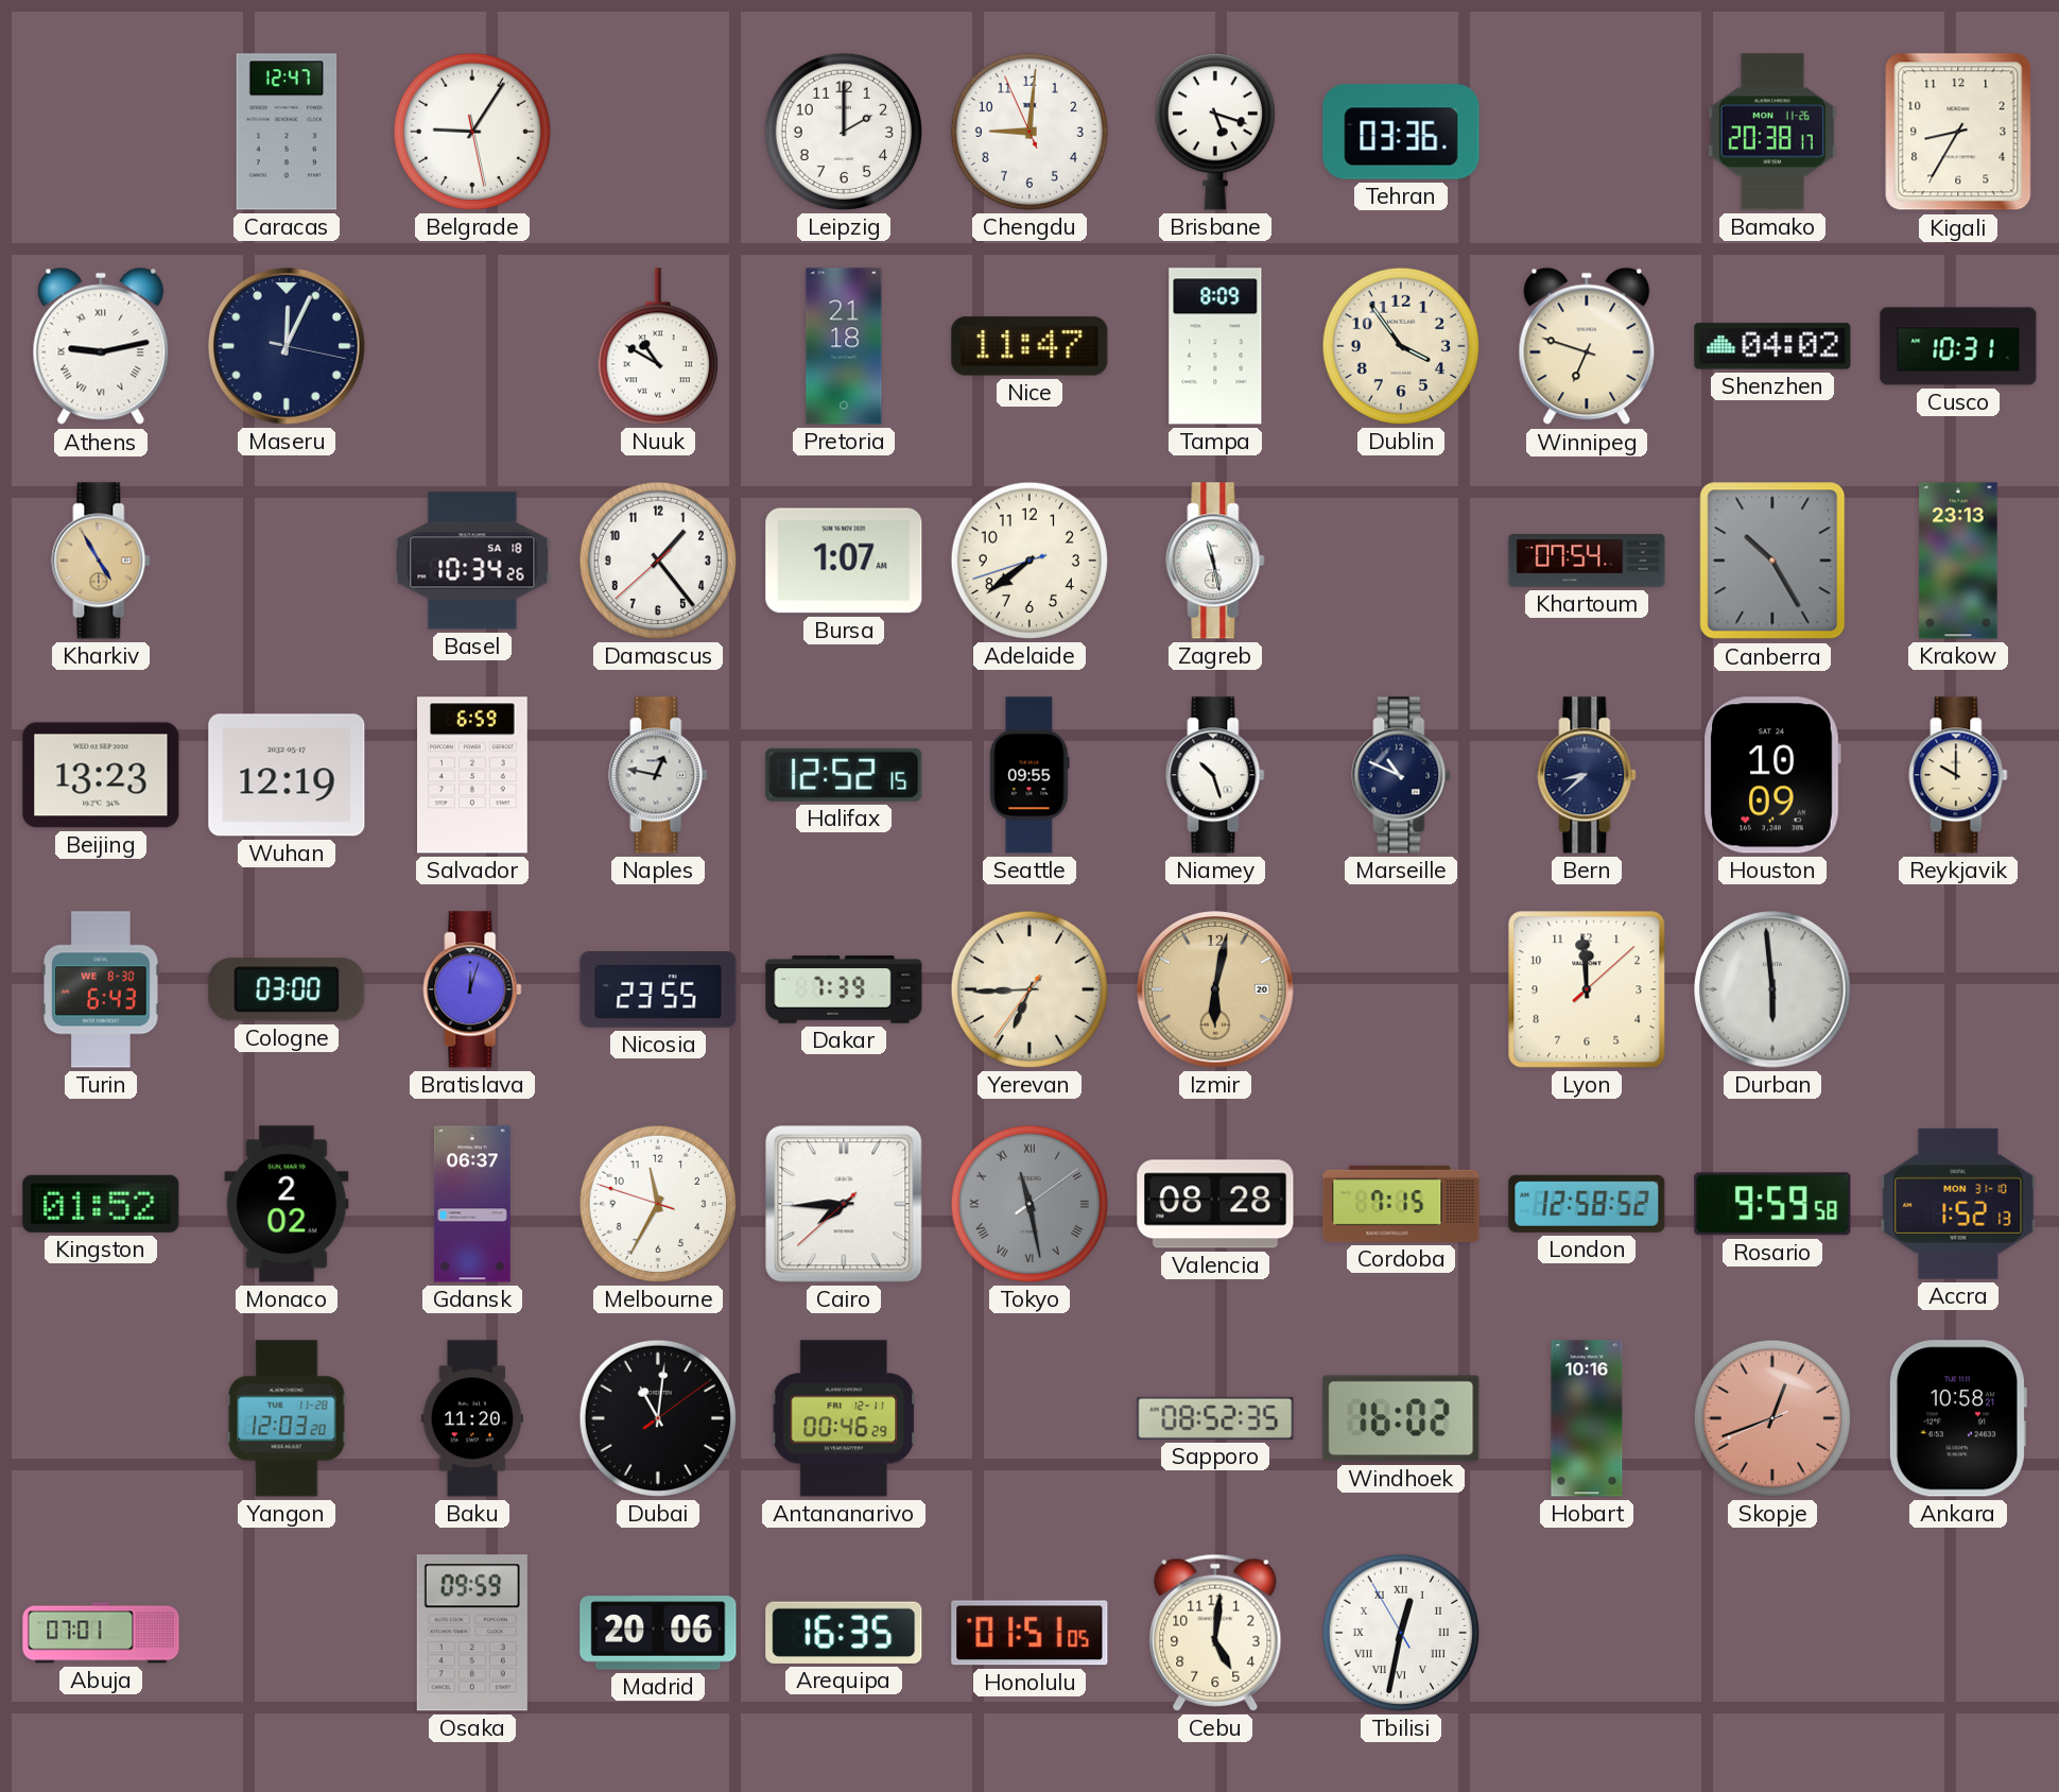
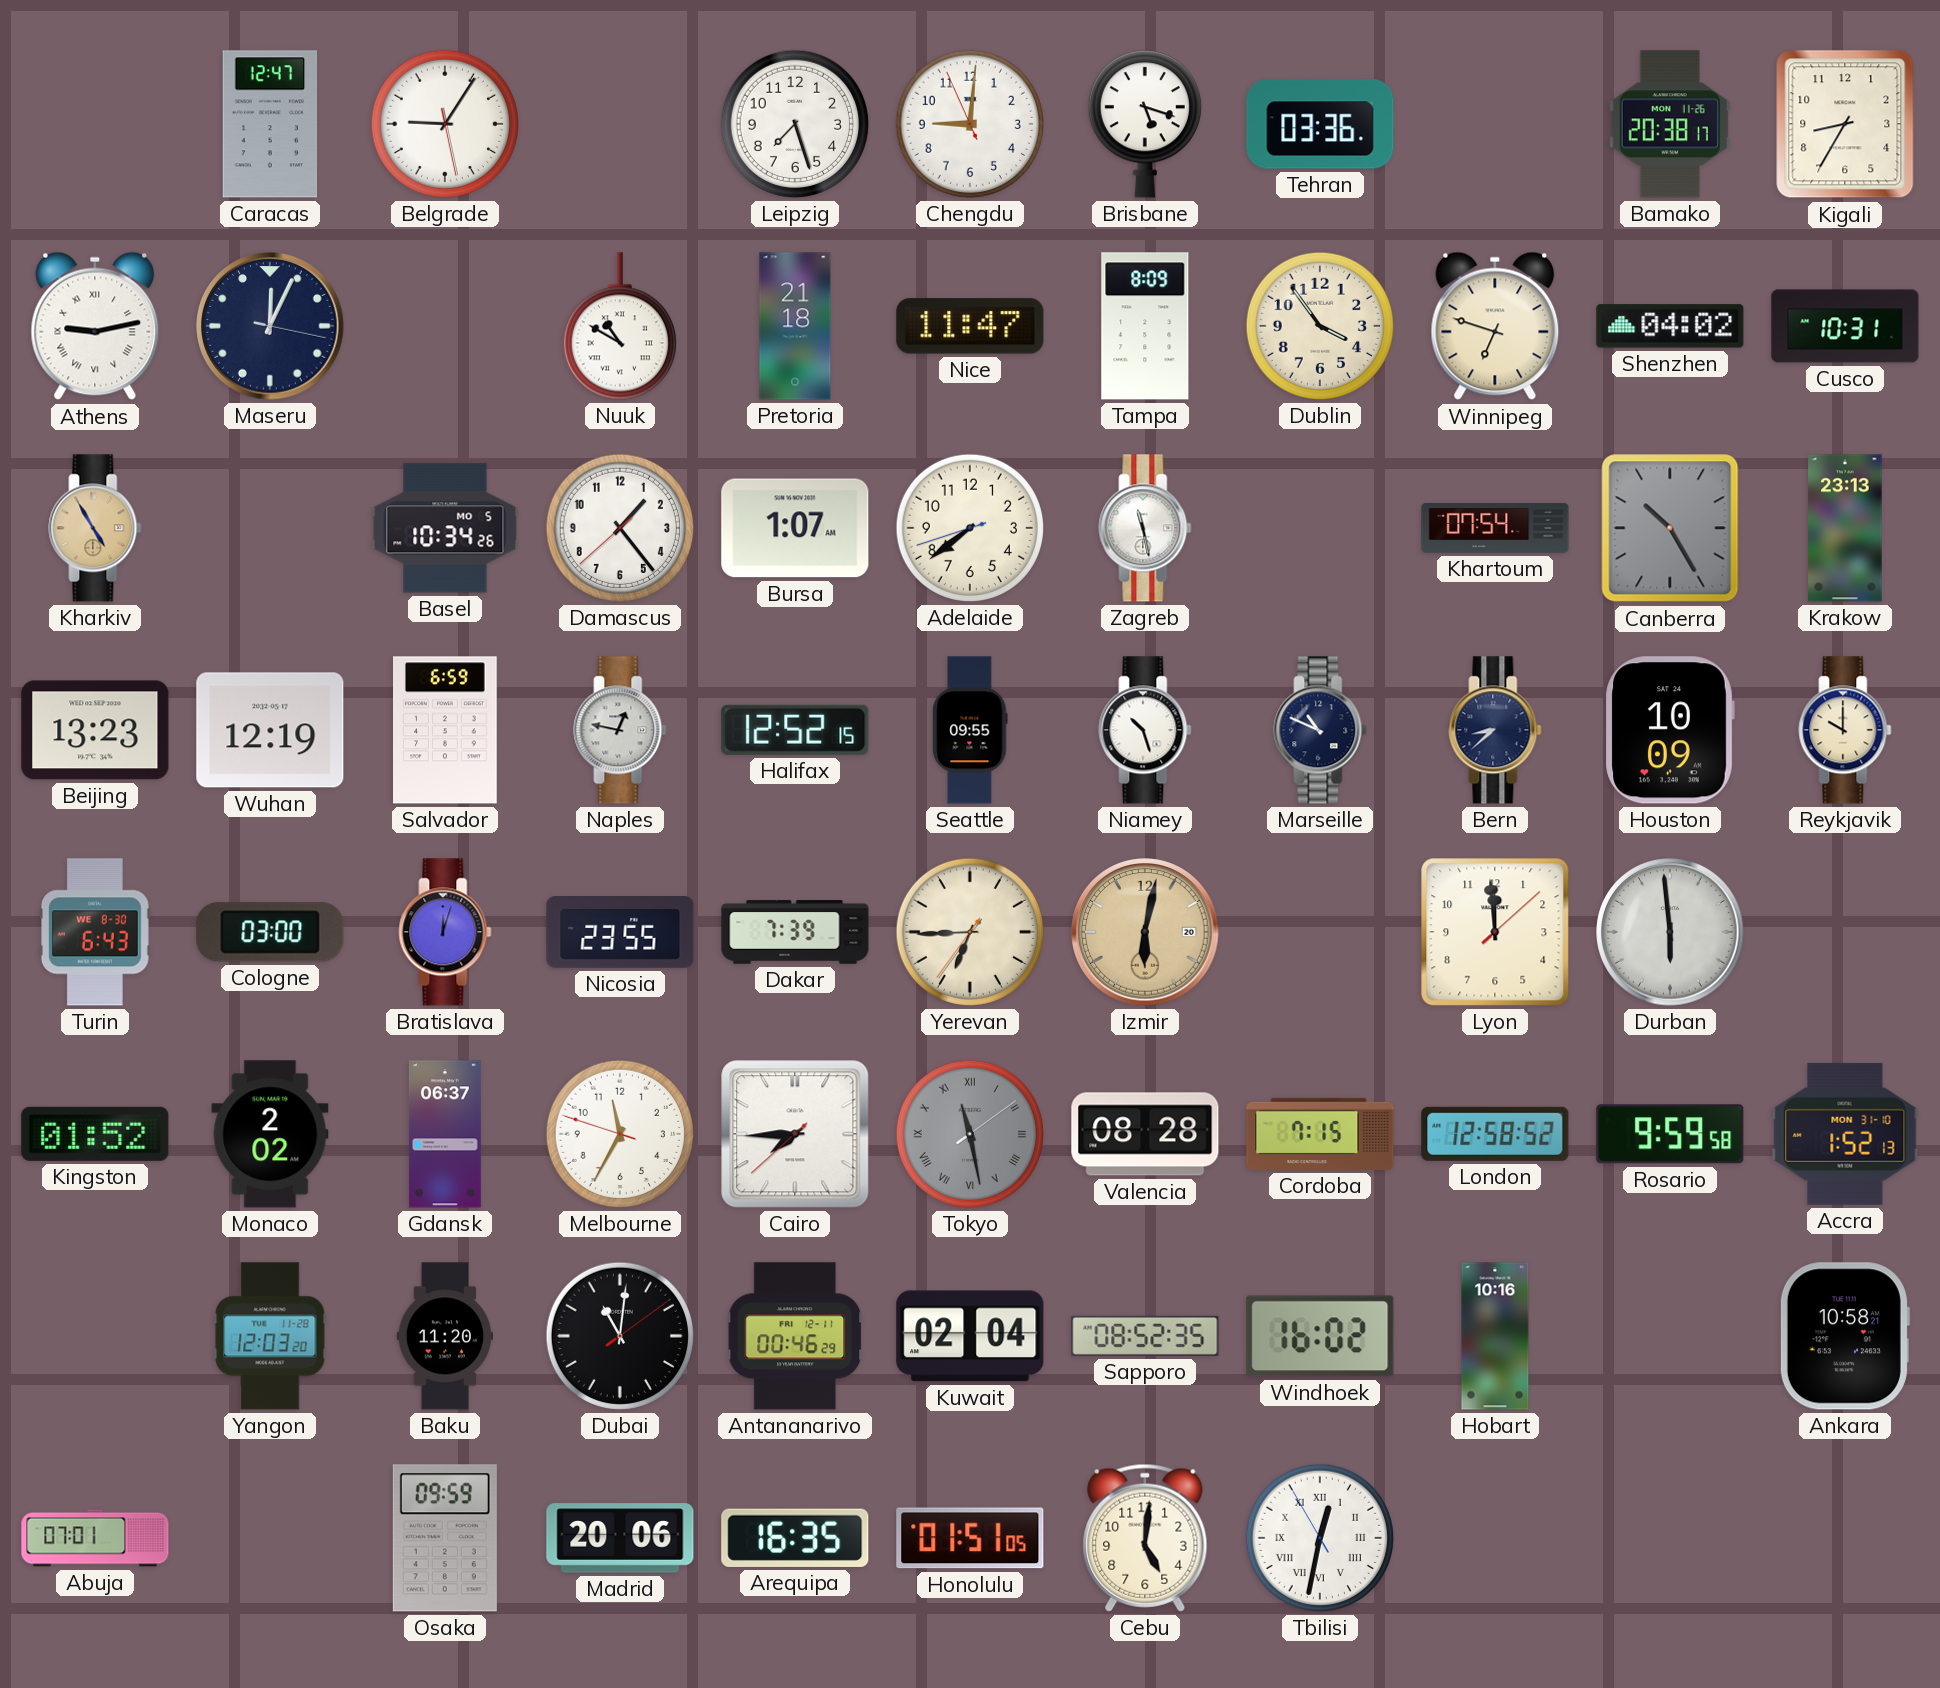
Leipzig: 2:00 -> 7:27 (795, 124)
Basel date: SA 18 -> MO 5 (445, 528)
Kuwait: none -> 02:04 (970, 1336)
Skopje: 12:41 -> none (1772, 1418)
